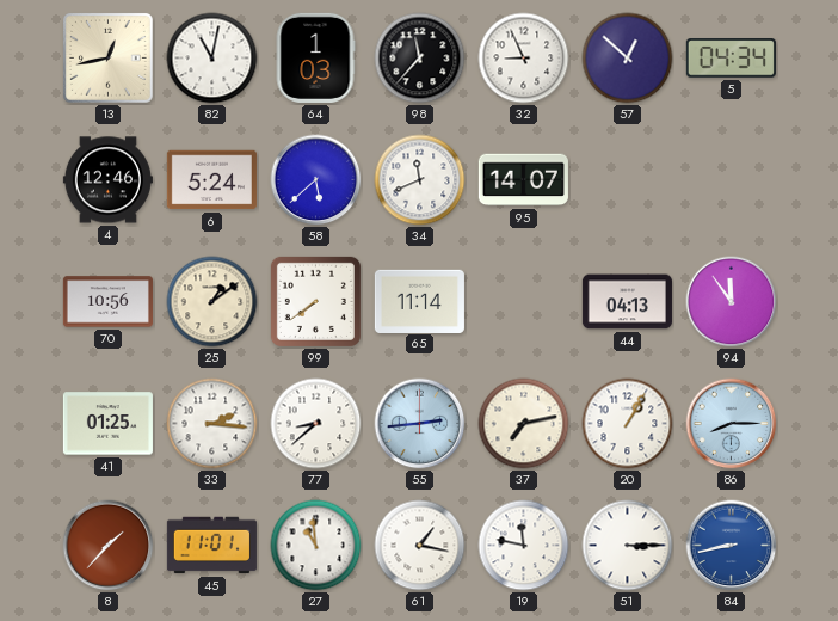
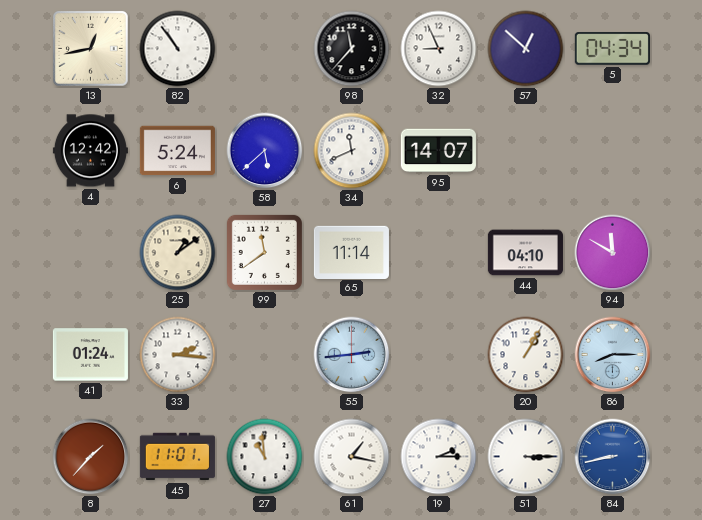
82: 11:02 -> 10:54 (178, 49)
64: 1:03 -> none (315, 57)
4: 12:46 -> 12:42 (90, 151)
70: 10:56 -> none (107, 302)
99: 7:39 -> 11:39 (264, 252)
44: 04:13 -> 04:10 (525, 253)
94: 11:54 -> 11:50 (613, 253)
41: 01:25 -> 01:24 (90, 355)
77: 8:38 -> none (316, 424)
37: 7:13 -> none (524, 424)
19: 11:47 -> 2:15 (439, 457)
